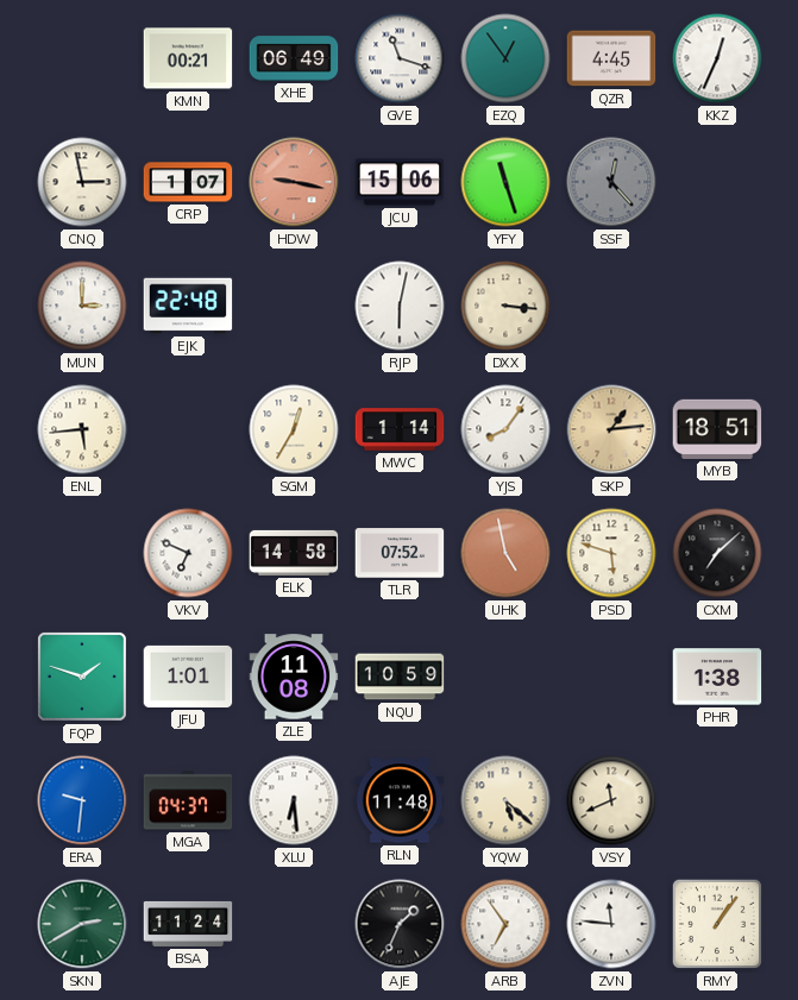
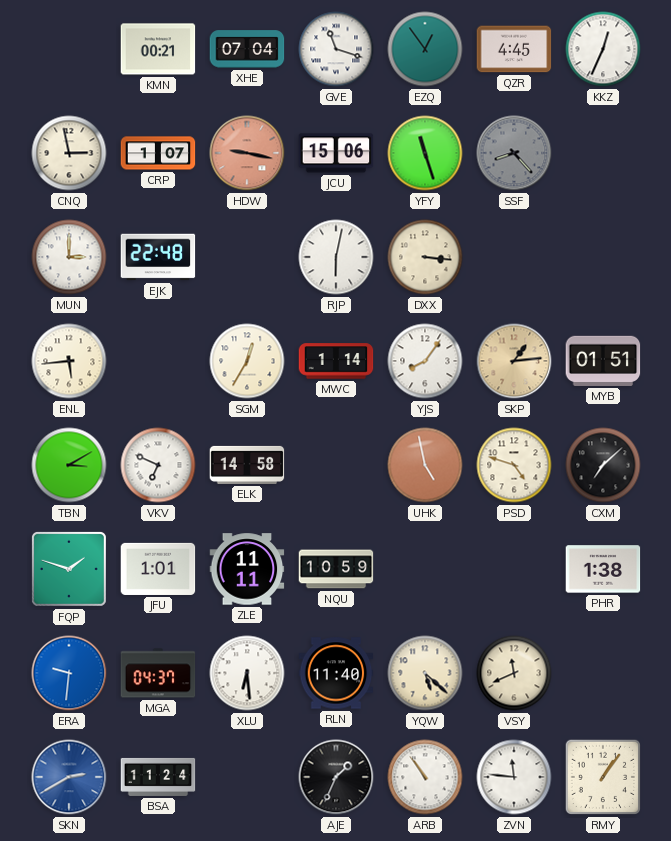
XHE: 06:49 -> 07:04 (247, 49)
SSF: 12:23 -> 8:23 (514, 153)
MYB: 18:51 -> 01:51 (603, 361)
TBN: none -> 3:10 (69, 465)
TLR: 07:52 -> none (400, 553)
PSD: 5:48 -> 4:48 (514, 465)
ZLE: 11:08 -> 11:11 (247, 569)
RLN: 11:48 -> 11:40 (336, 673)
SKN dial: green -> blue (69, 777)
ARB: 6:54 -> 10:54 (425, 777)
